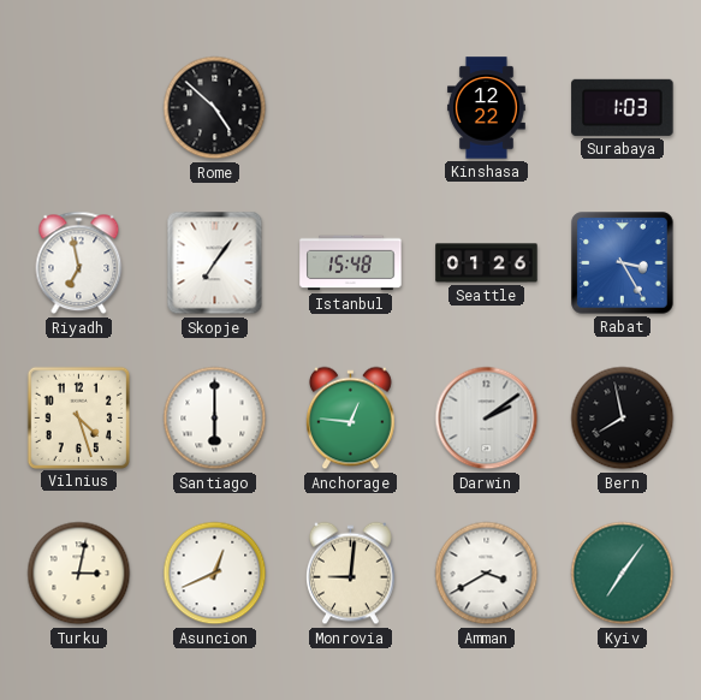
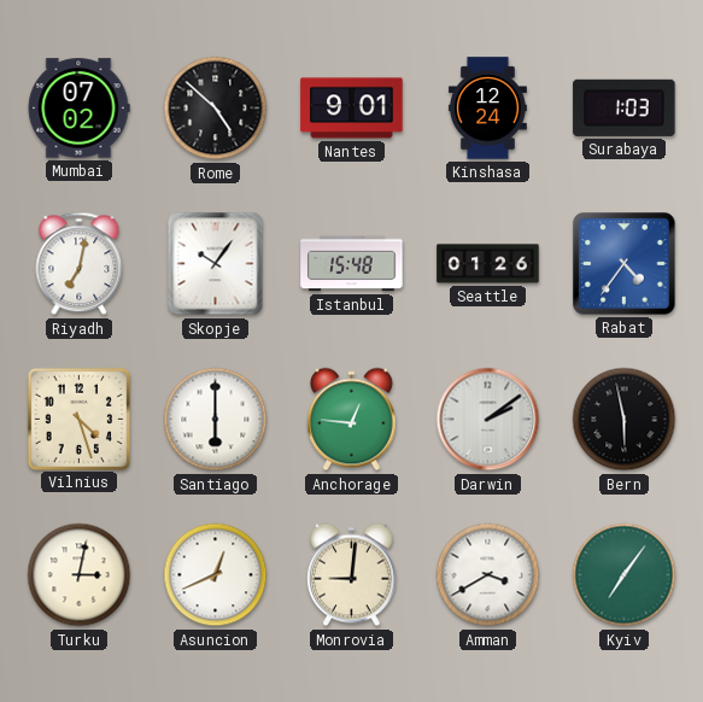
Mumbai: none -> 07:02 (78, 109)
Nantes: none -> 9:01 (352, 109)
Kinshasa: 12:22 -> 12:24 (487, 109)
Riyadh: 6:58 -> 7:02 (80, 264)
Skopje: 7:06 -> 10:06 (216, 264)
Rabat: 3:25 -> 4:36 (625, 264)
Bern: 7:58 -> 5:58 (625, 420)
